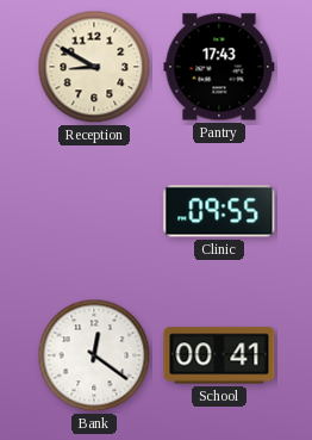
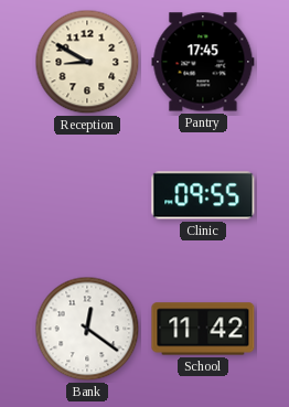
Pantry: 17:43 -> 17:45 (203, 62)
School: 00:41 -> 11:42 (203, 329)
